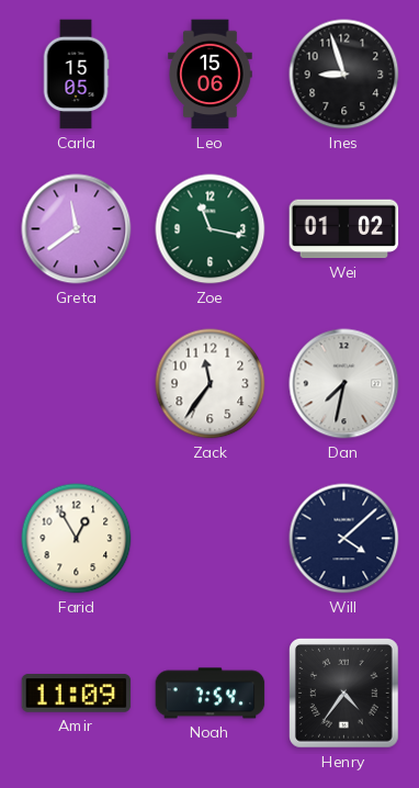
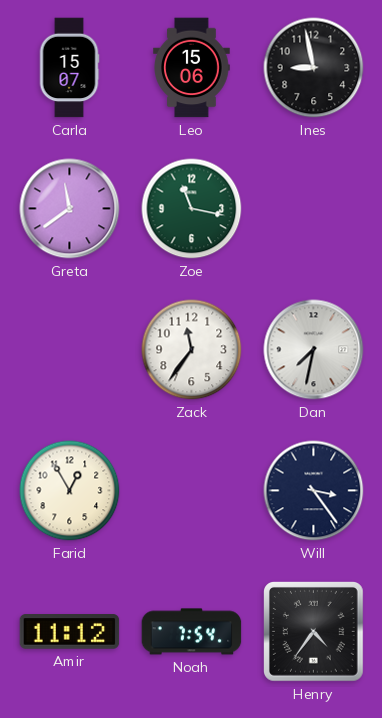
Carla: 15:05 -> 15:07 (69, 68)
Ines: 8:57 -> 8:58 (314, 68)
Wei: 01:02 -> none (344, 229)
Will: 4:08 -> 3:24 (314, 491)
Amir: 11:09 -> 11:12 (70, 632)
